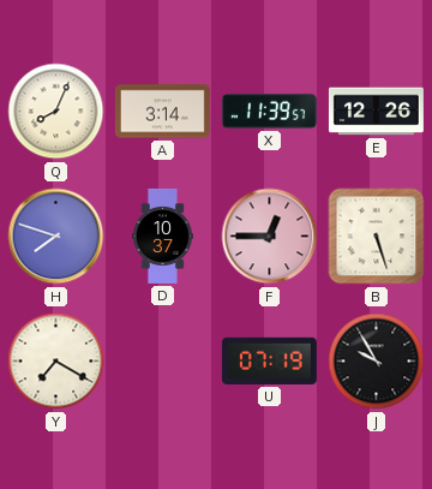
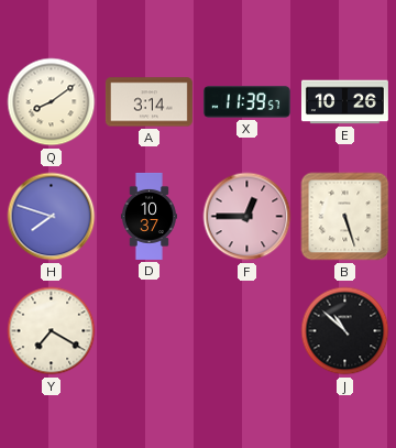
Q: 8:04 -> 8:09 (52, 102)
E: 12:26 -> 10:26 (344, 102)
U: 07:19 -> none (269, 360)
J: 9:55 -> 10:52 (345, 331)
